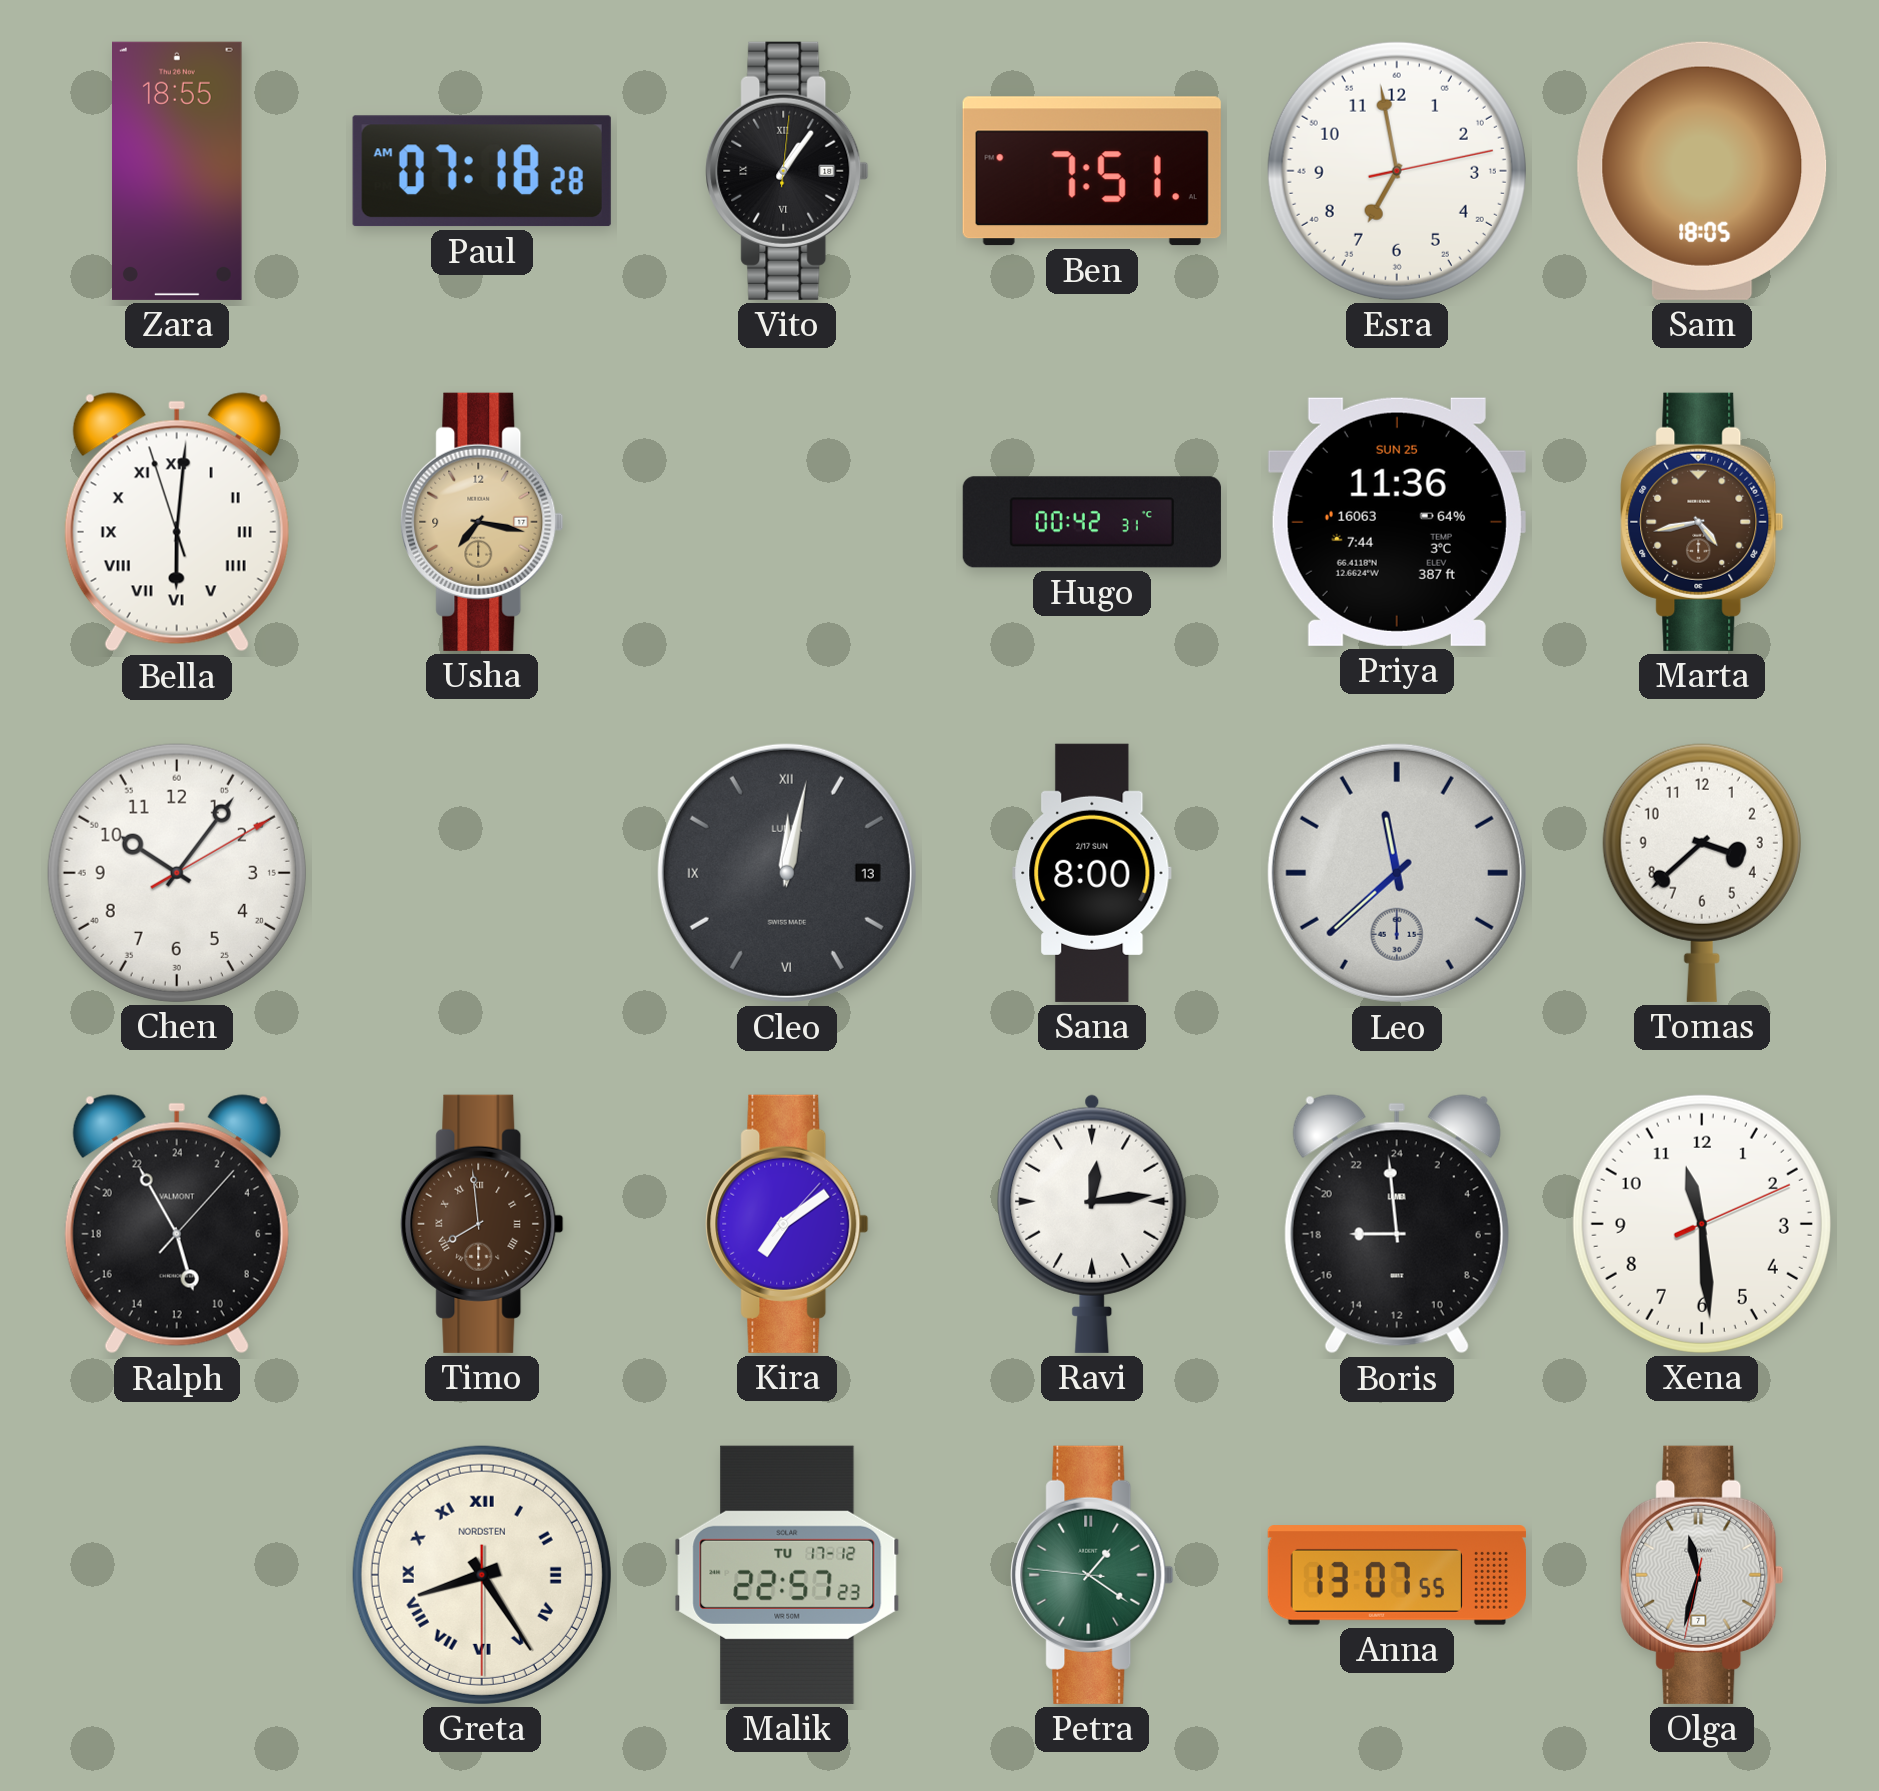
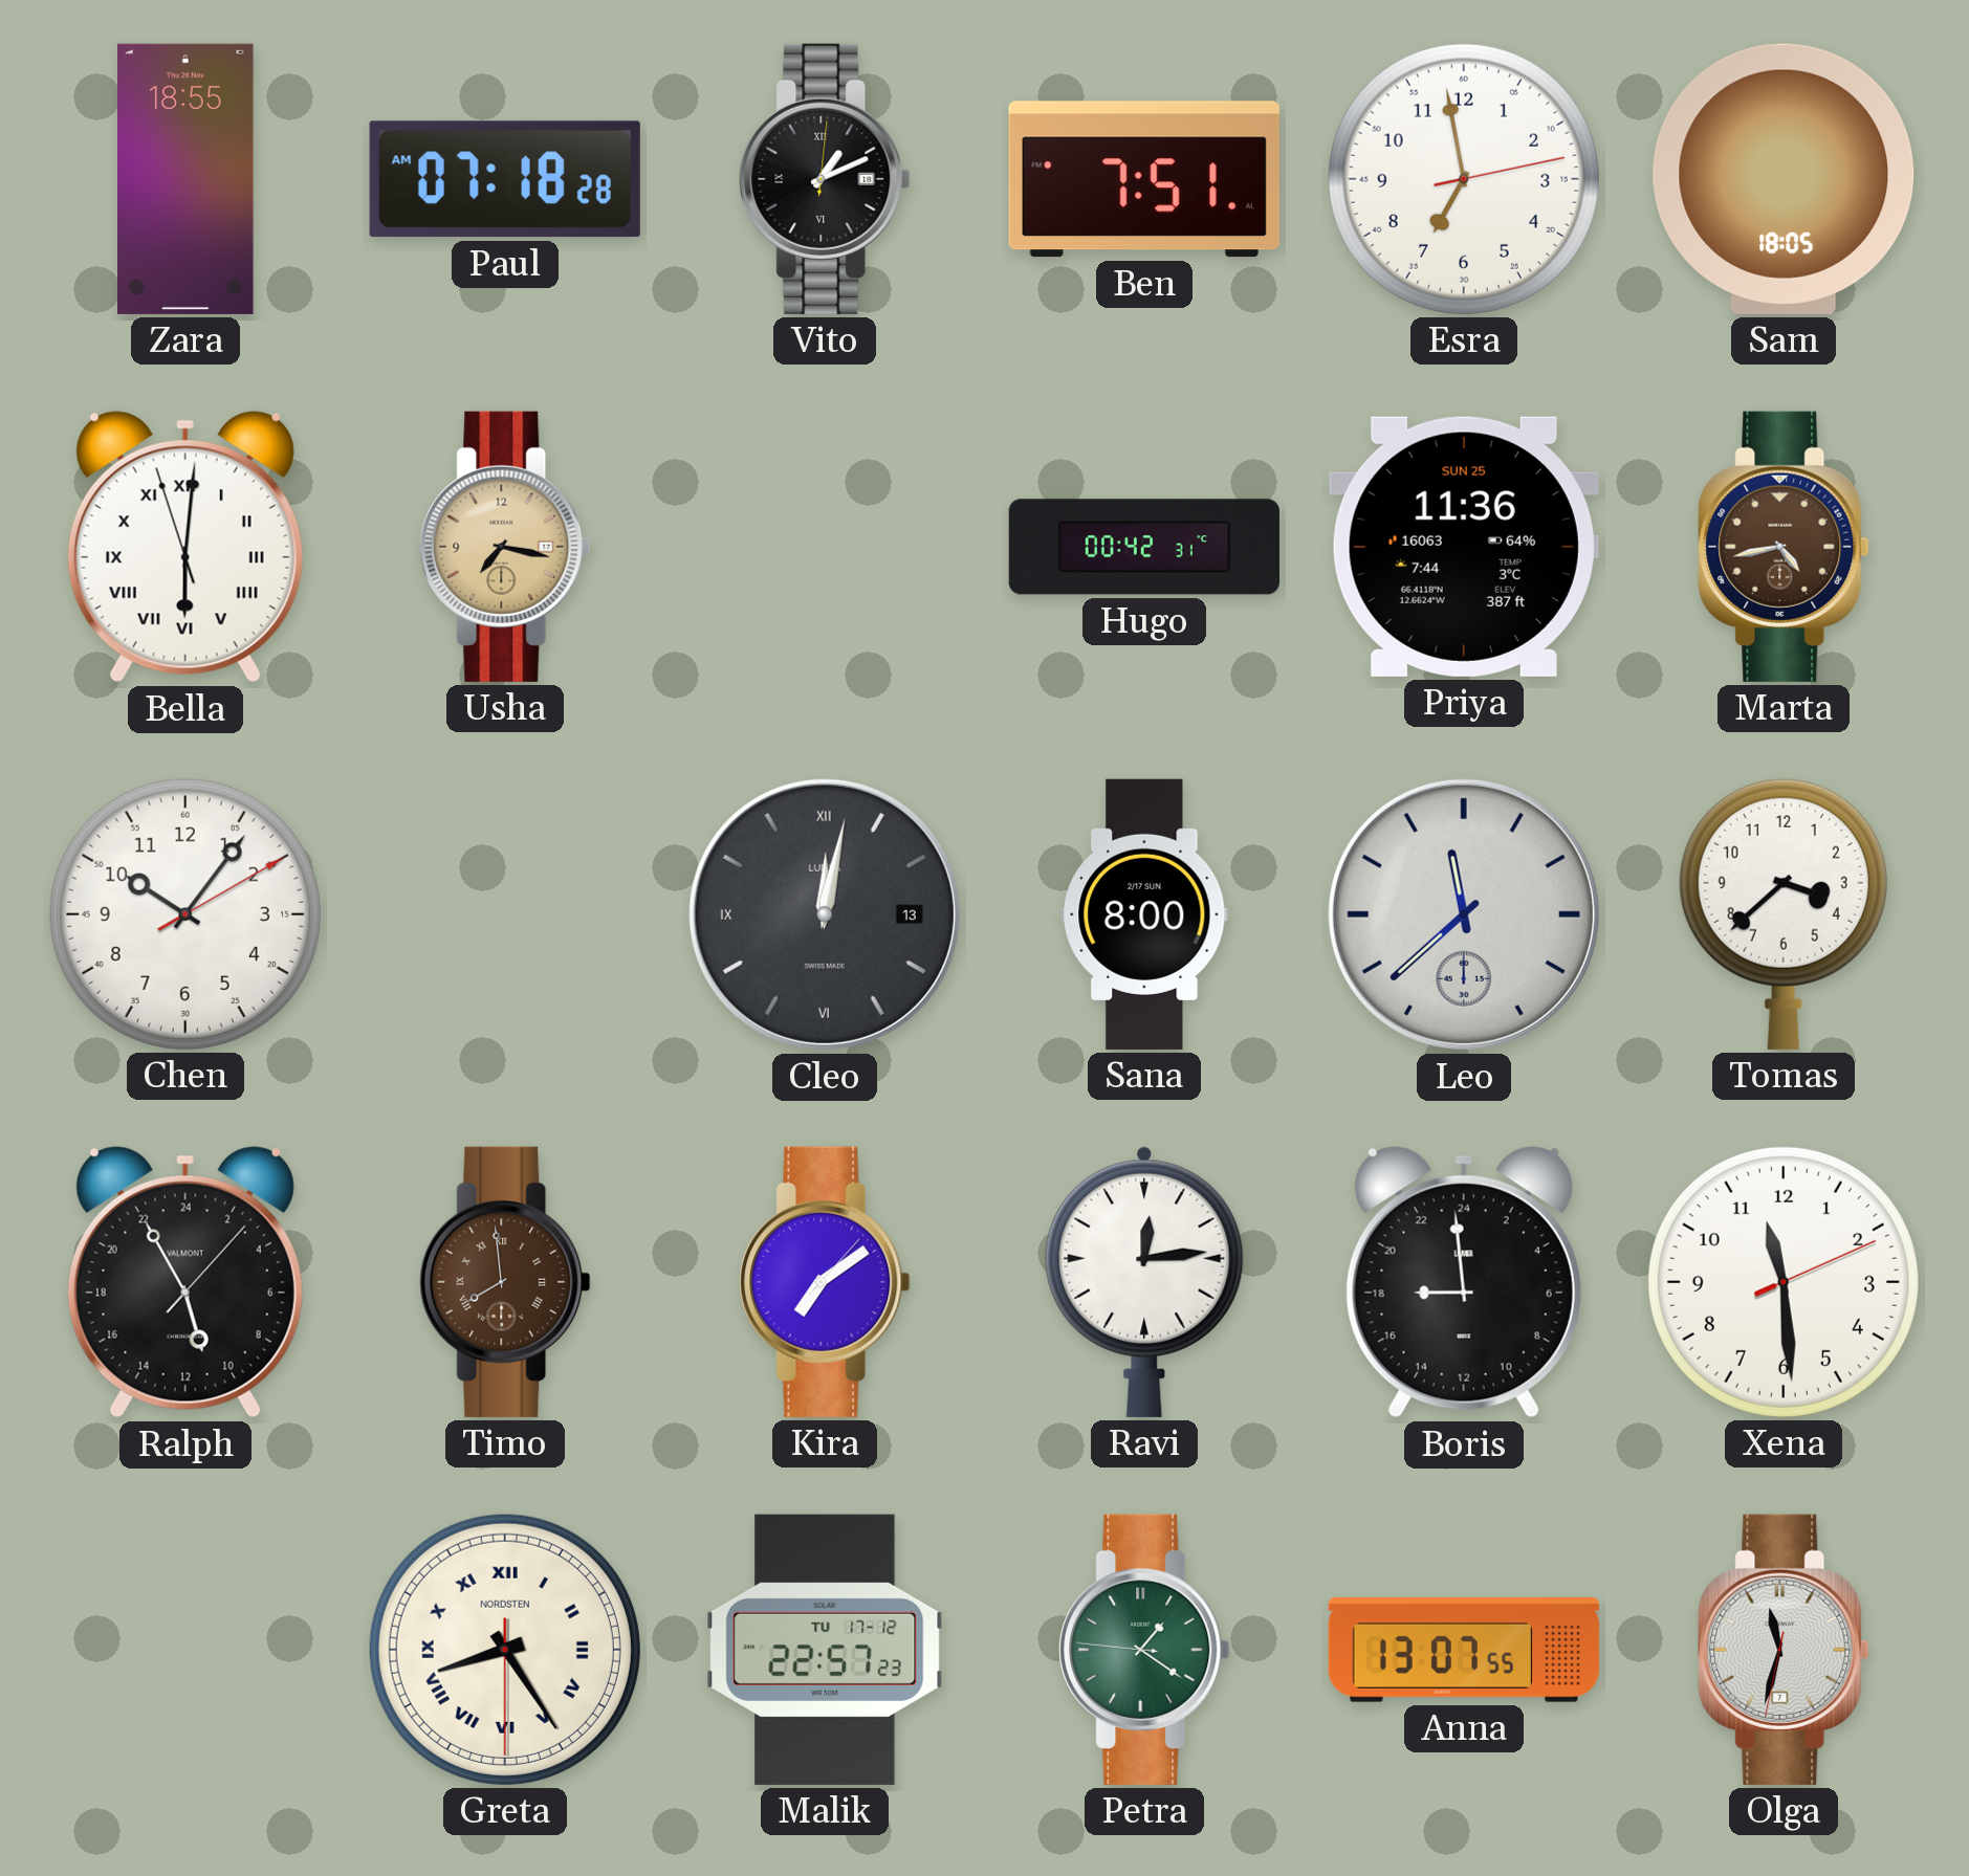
Vito: 1:06 -> 1:11 (825, 179)
